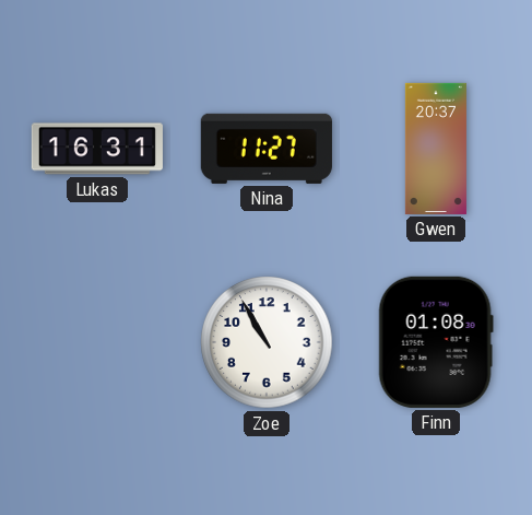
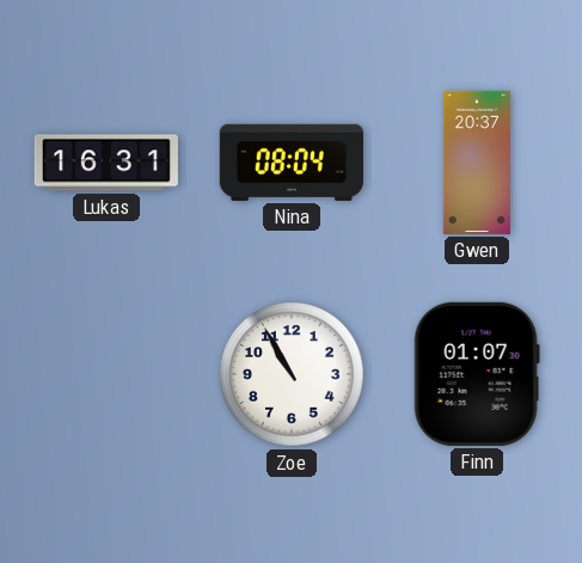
Nina: 11:27 -> 08:04 (292, 163)
Finn: 01:08 -> 01:07 (477, 374)
